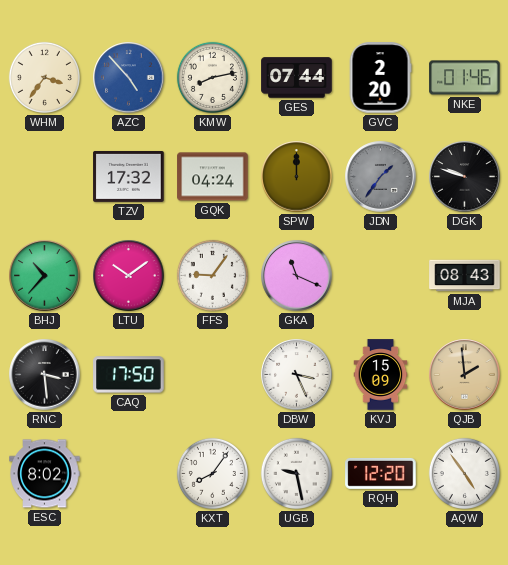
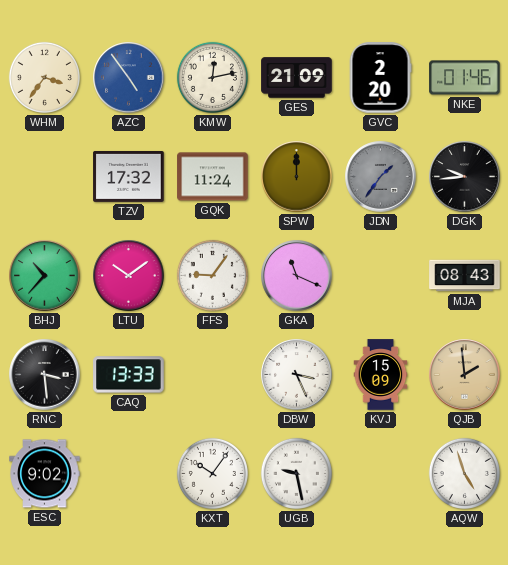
AZC: 4:53 -> 4:54 (129, 78)
KMW: 8:13 -> 12:13 (212, 77)
GES: 07:44 -> 21:09 (297, 78)
GQK: 04:24 -> 11:24 (213, 177)
DGK: 9:48 -> 9:44 (465, 177)
CAQ: 17:50 -> 13:33 (129, 375)
ESC: 8:02 -> 9:02 (45, 474)
KXT: 8:06 -> 10:06 (212, 473)
RQH: 12:20 -> none (381, 473)
AQW: 4:54 -> 4:57 (464, 473)
